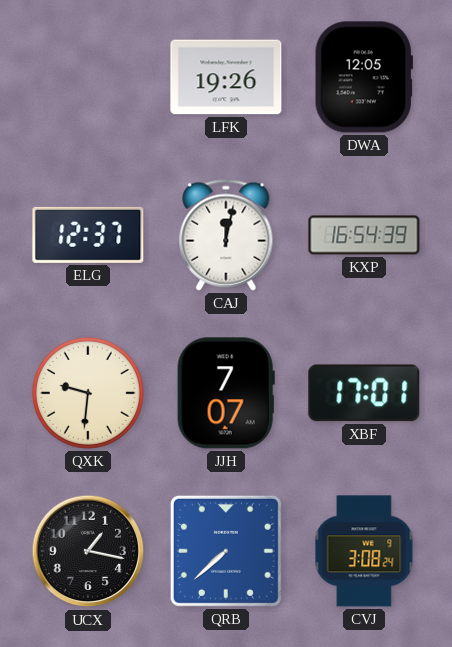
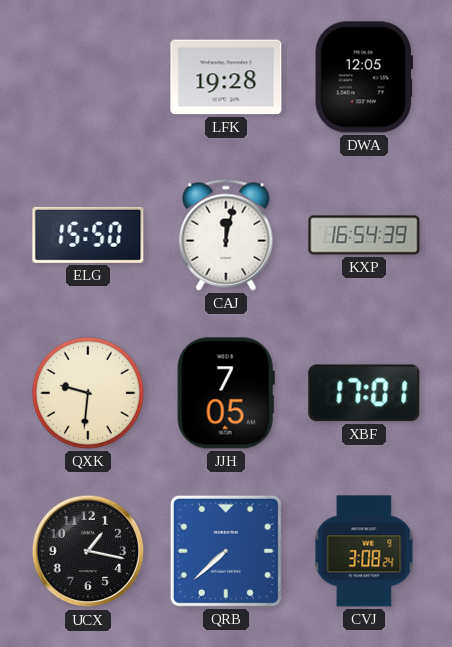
LFK: 19:26 -> 19:28 (226, 77)
ELG: 12:37 -> 15:50 (88, 235)
JJH: 7:07 -> 7:05 (226, 393)
